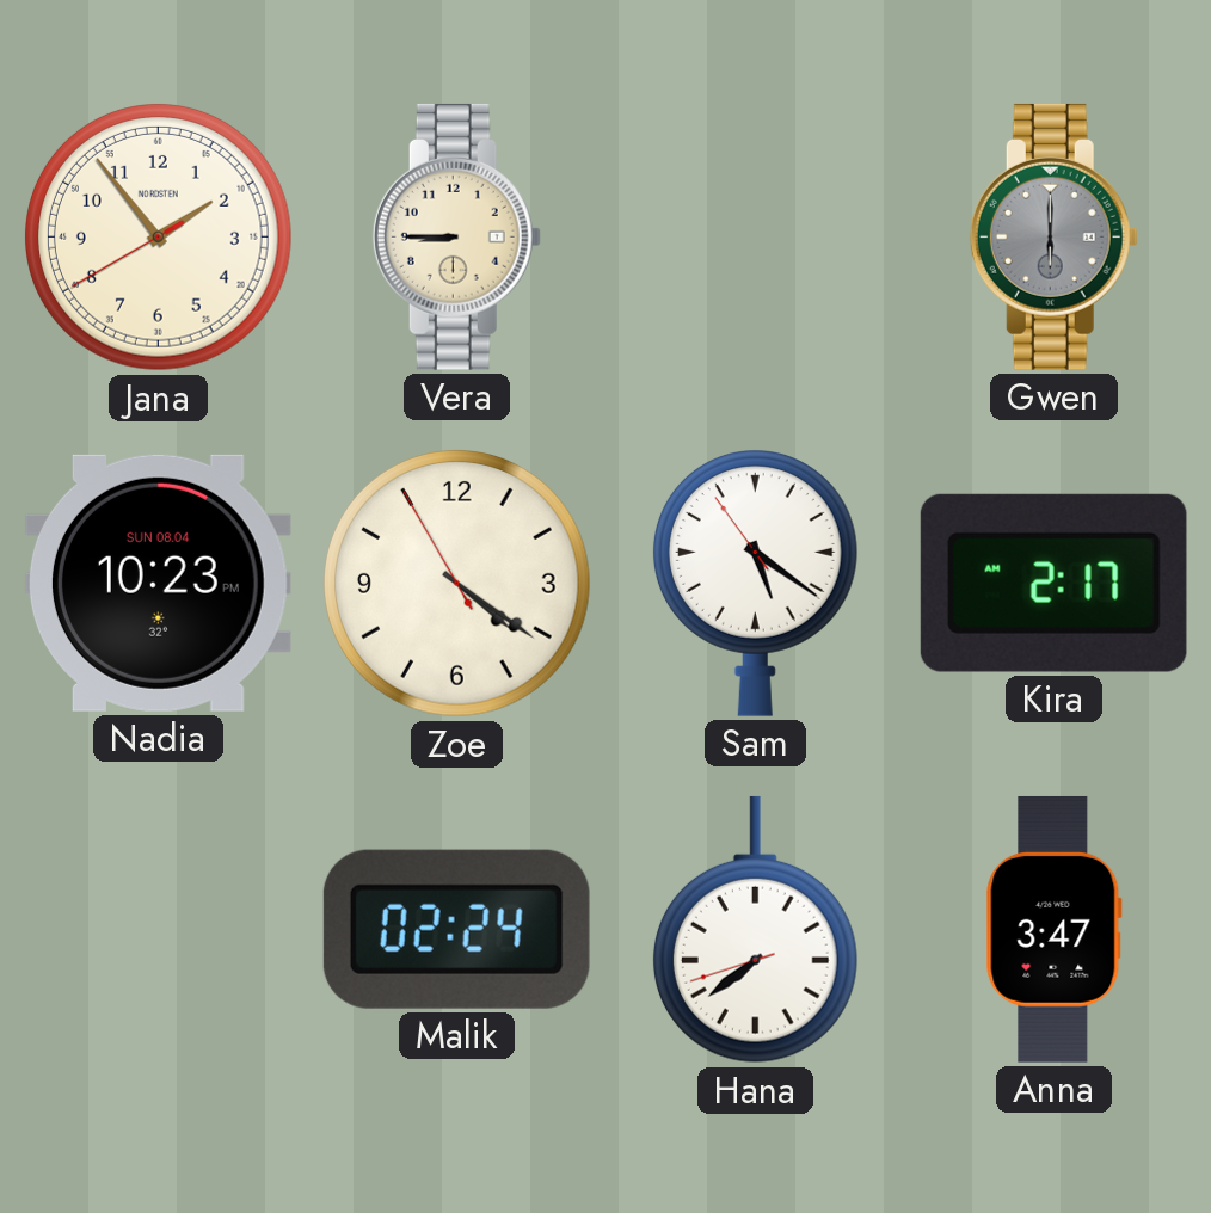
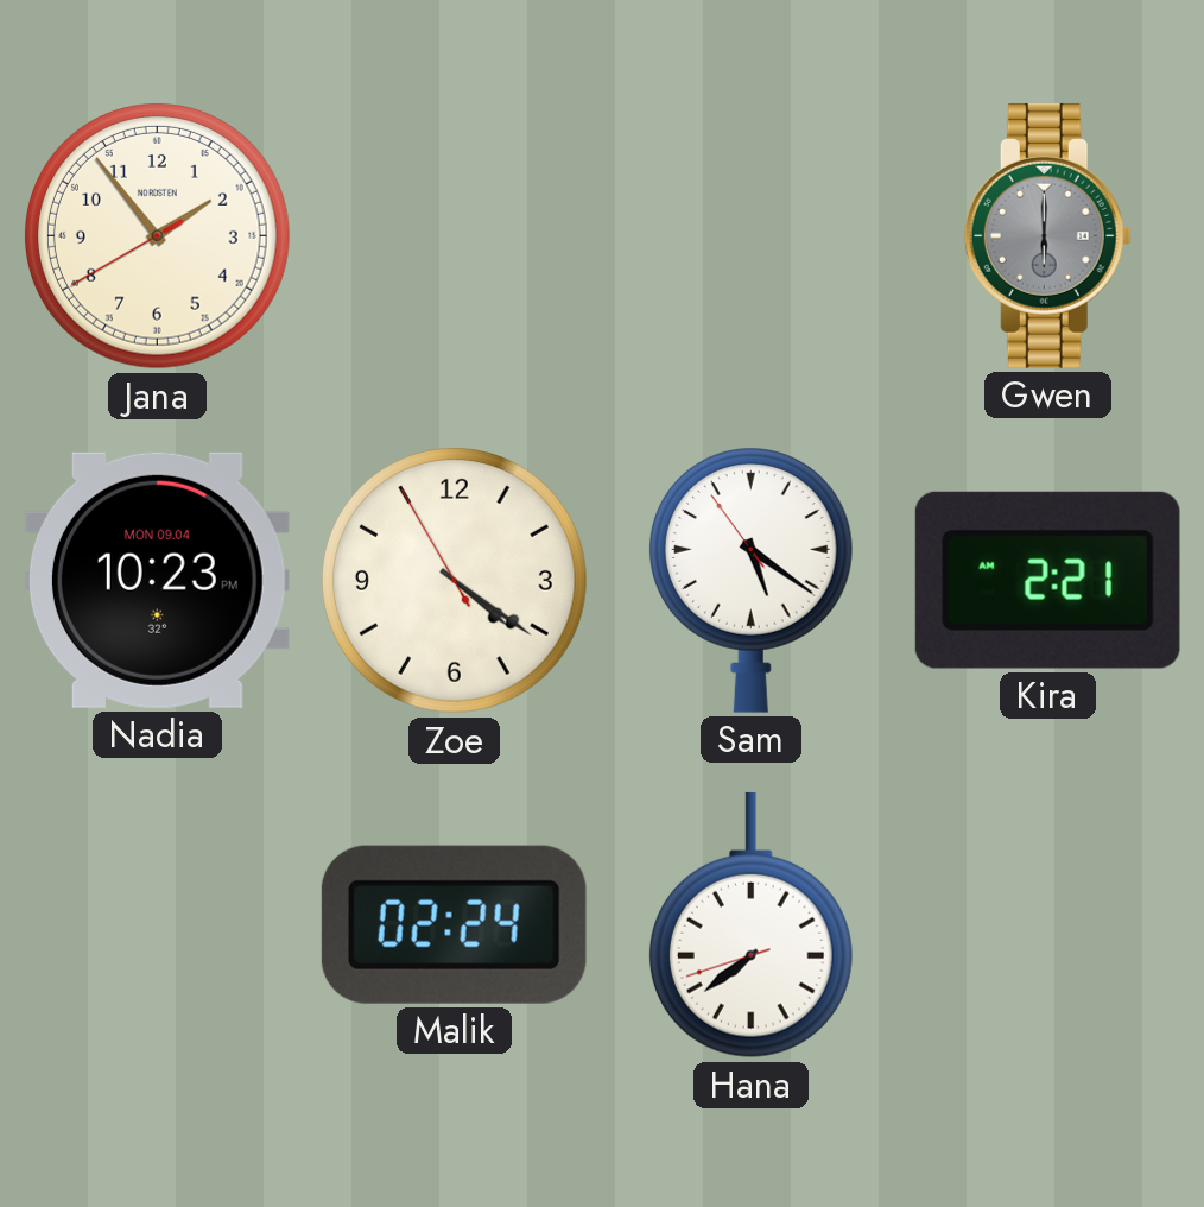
Vera: 8:45 -> none (456, 236)
Nadia date: SUN 08.04 -> MON 09.04 (157, 580)
Kira: 2:17 -> 2:21 (1047, 580)
Anna: 3:47 -> none (1053, 929)
